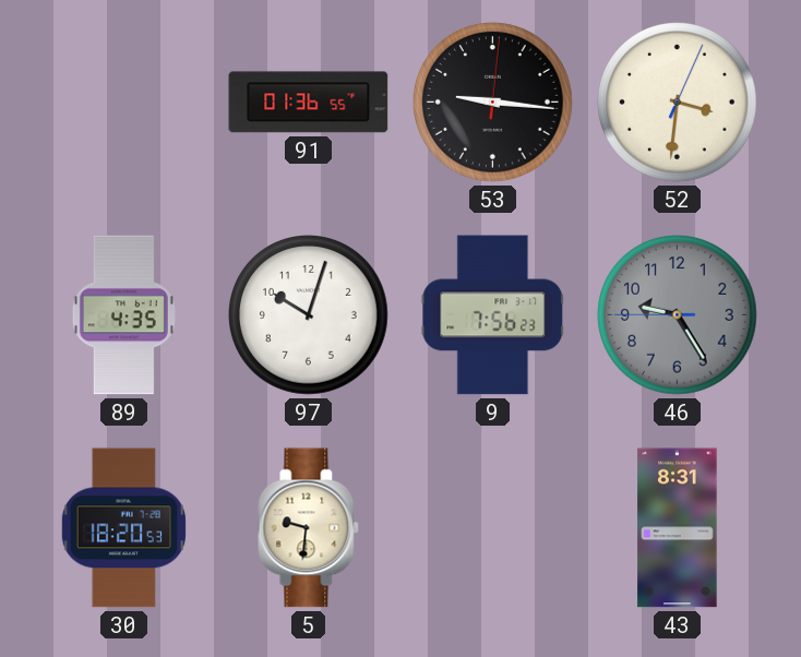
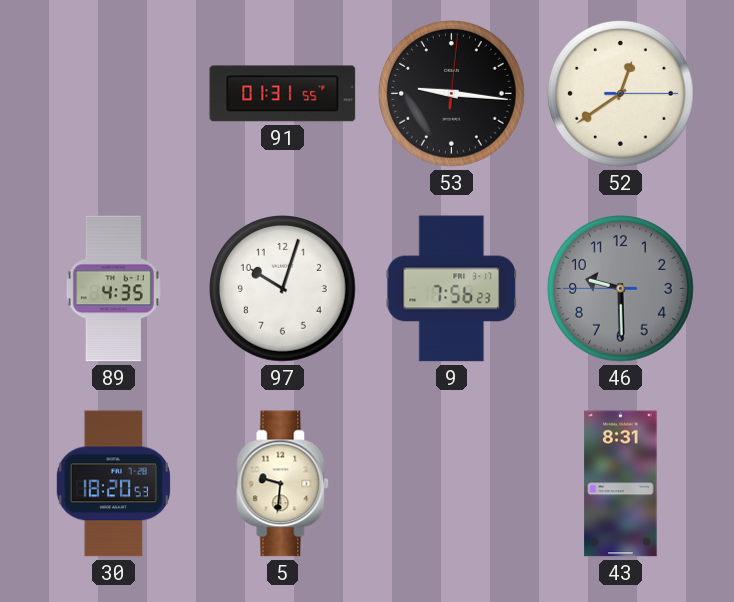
91: 01:36 -> 01:31 (283, 94)
52: 3:31 -> 12:39 (621, 94)
46: 9:24 -> 9:29 (621, 289)
